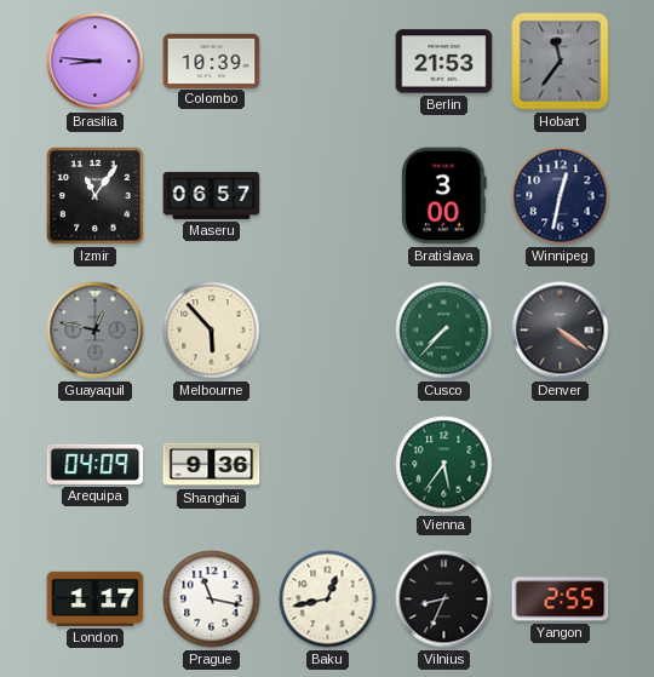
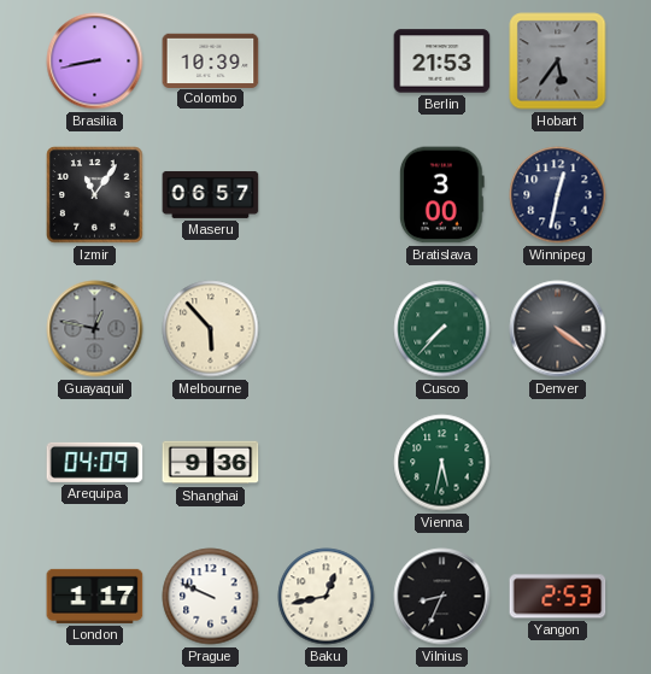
Brasilia: 8:46 -> 8:43 (95, 61)
Hobart: 11:36 -> 5:36 (558, 61)
Vienna: 5:36 -> 5:32 (442, 463)
Prague: 11:17 -> 9:49 (211, 597)
Yangon: 2:55 -> 2:53 (558, 597)
